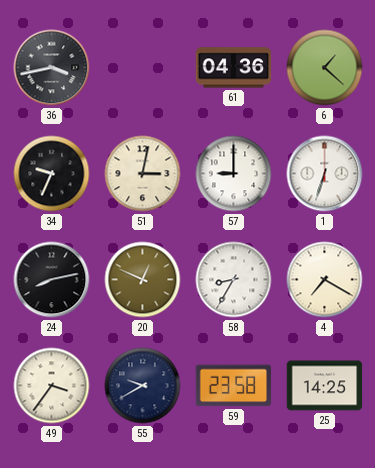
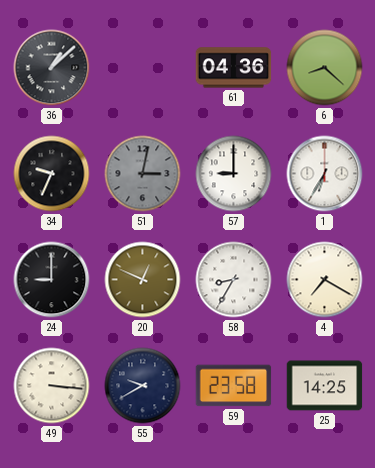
36: 3:43 -> 1:08 (52, 68)
6: 1:22 -> 8:22 (325, 68)
51 dial: cream -> grey (143, 174)
1: 6:33 -> 6:35 (325, 174)
24: 8:13 -> 9:00 (52, 280)
49: 3:36 -> 3:16 (52, 386)
